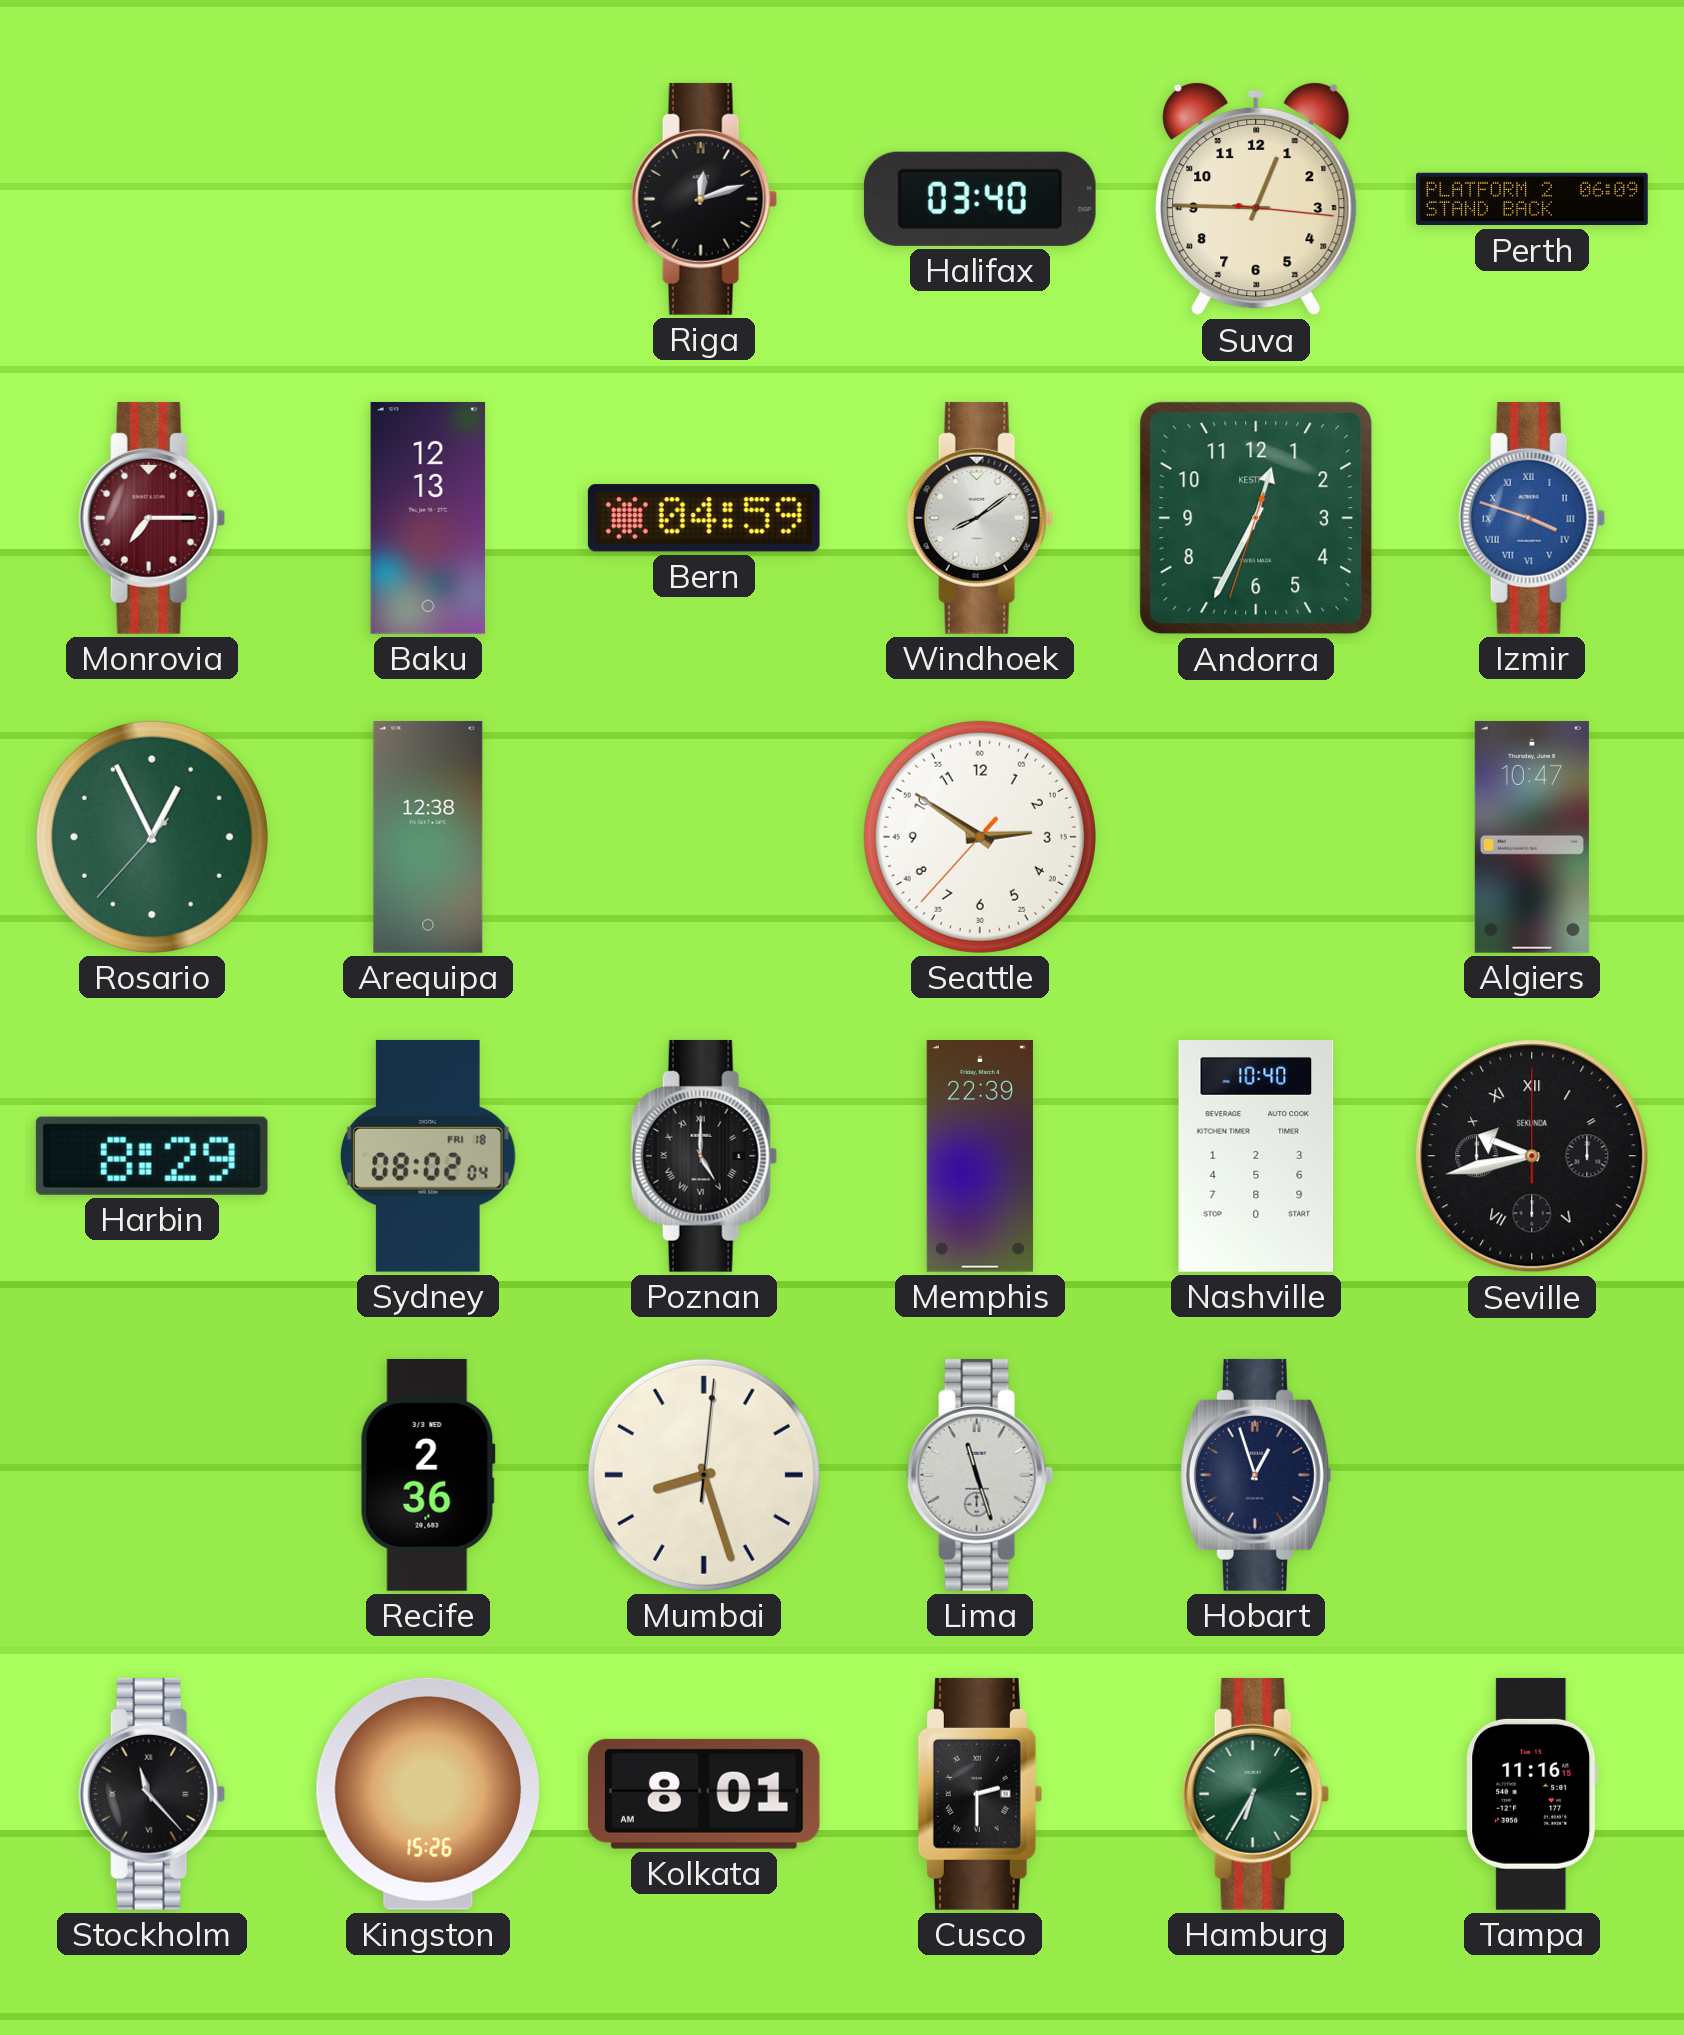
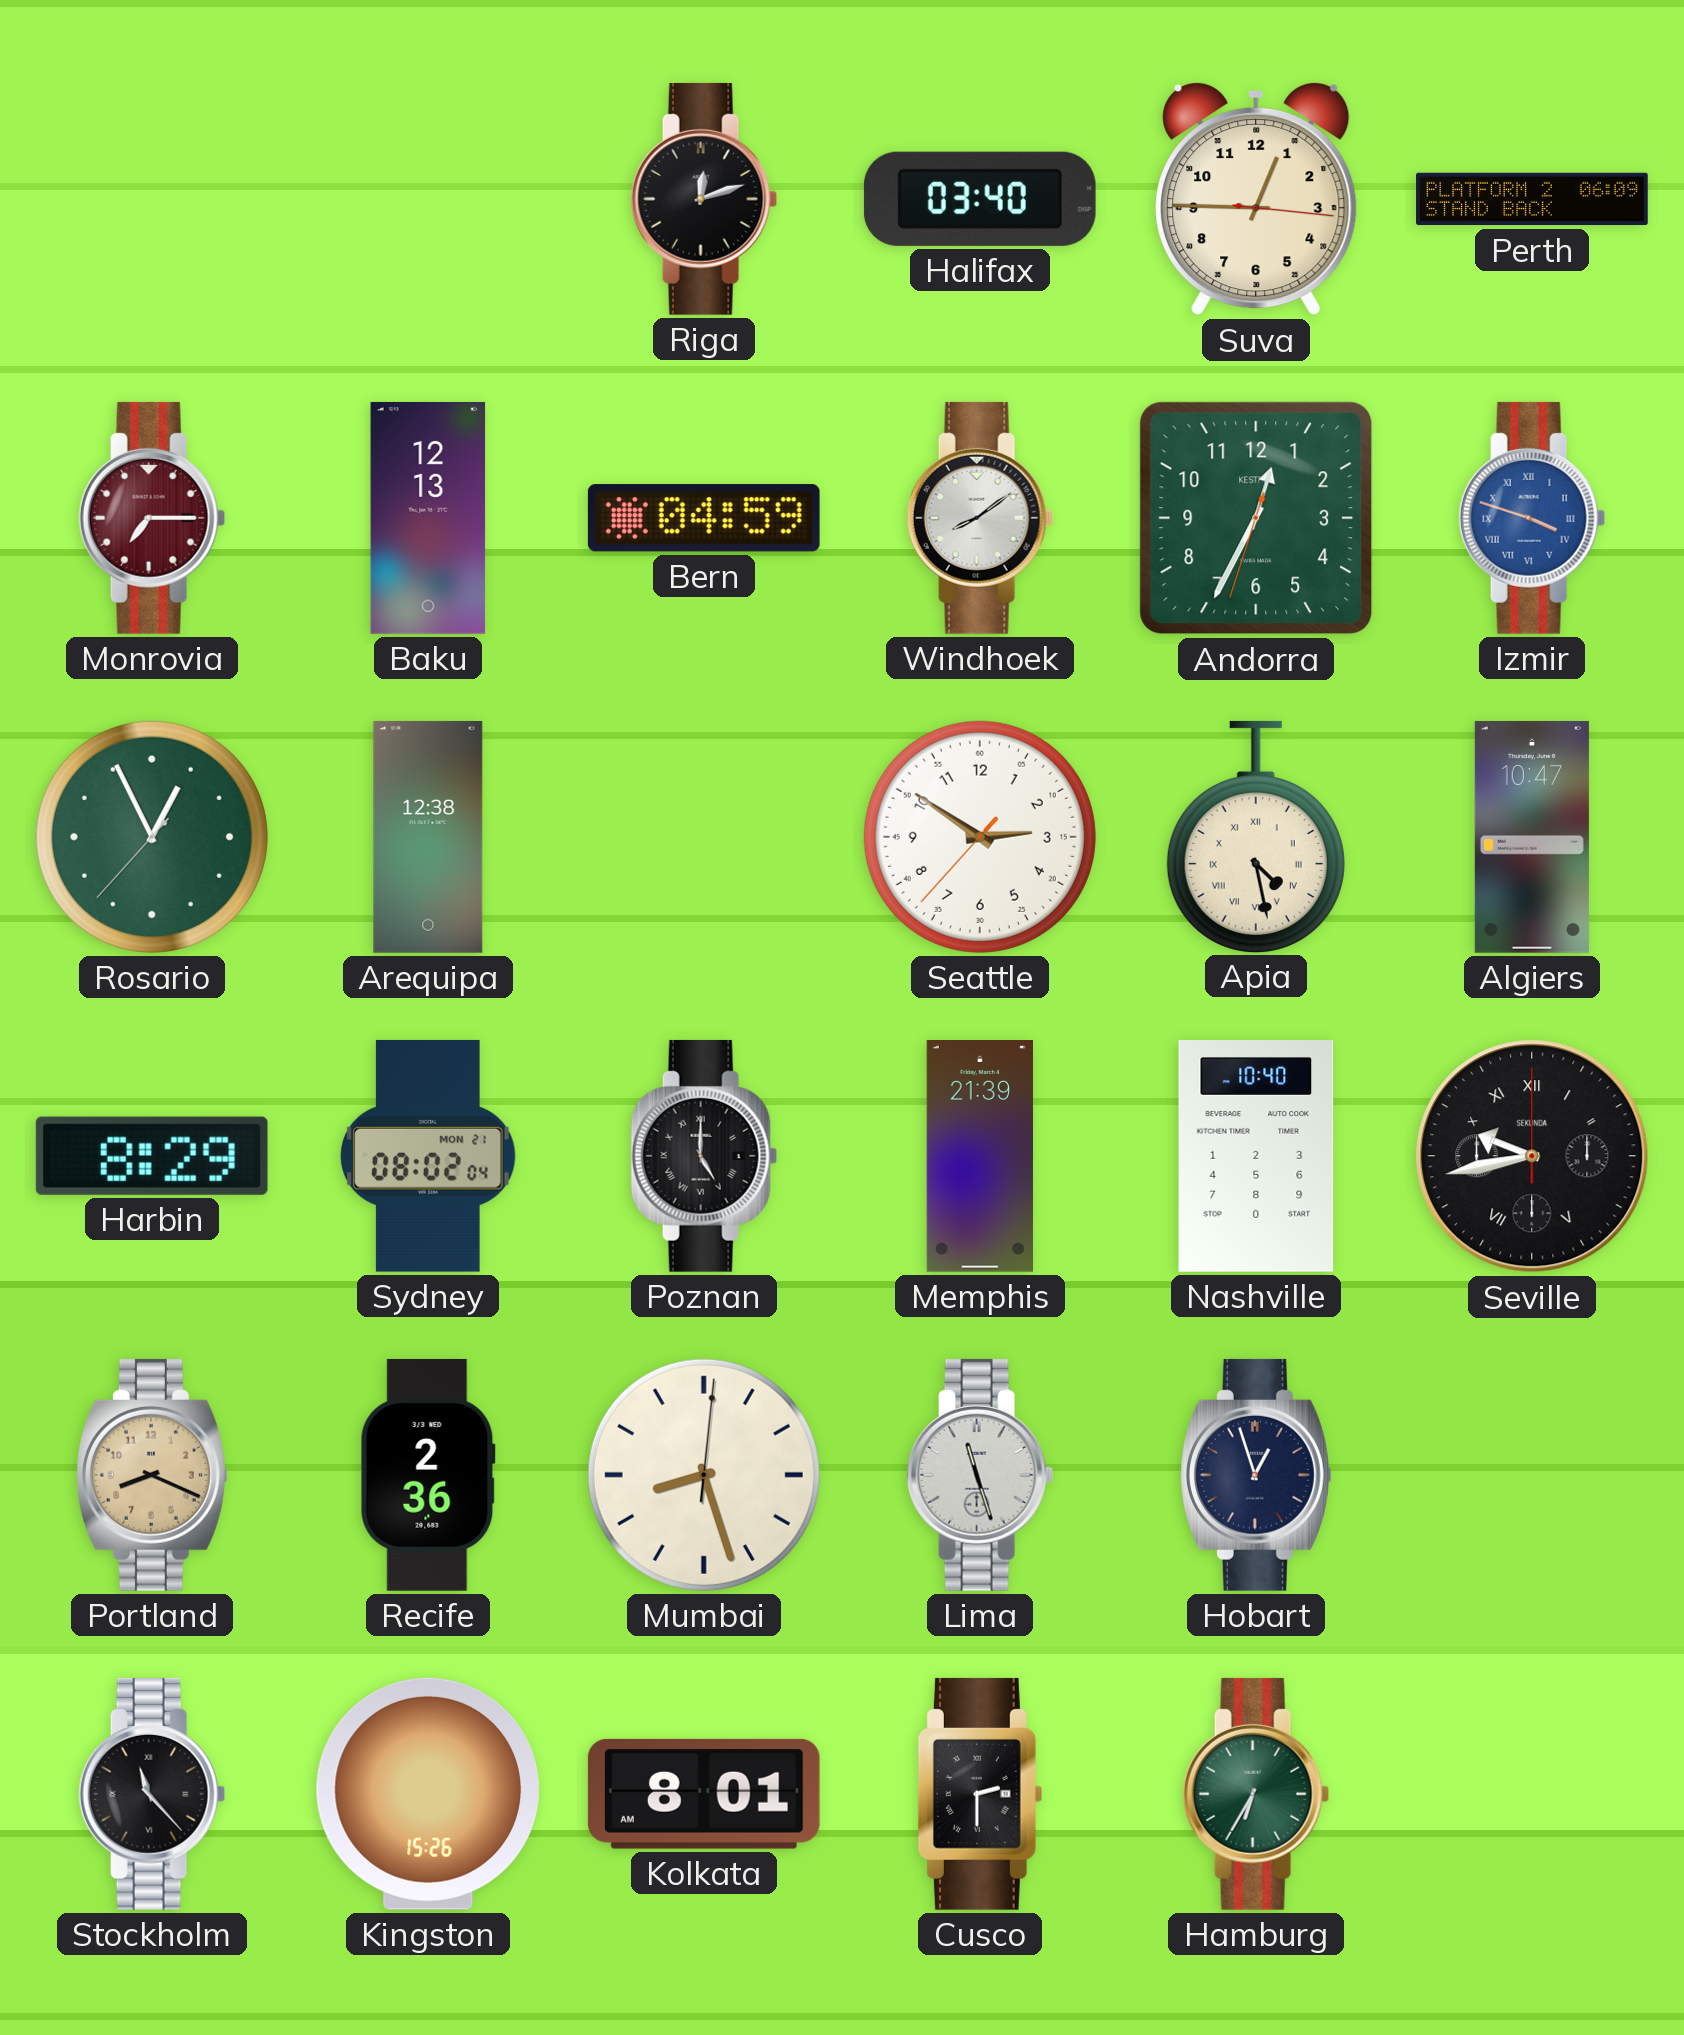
Apia: none -> 4:28 (1256, 836)
Sydney date: FRI 18 -> MON 21 (429, 1156)
Memphis: 22:39 -> 21:39 (980, 1157)
Portland: none -> 8:19 (152, 1475)
Tampa: 11:16 -> none (1532, 1794)
